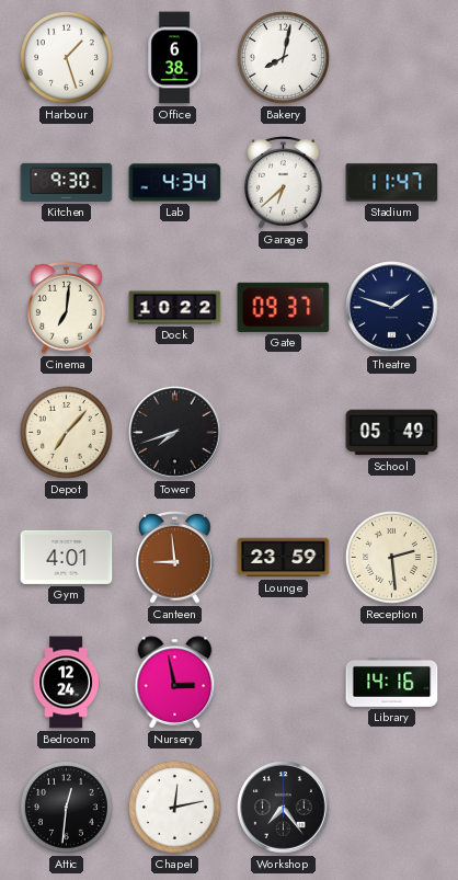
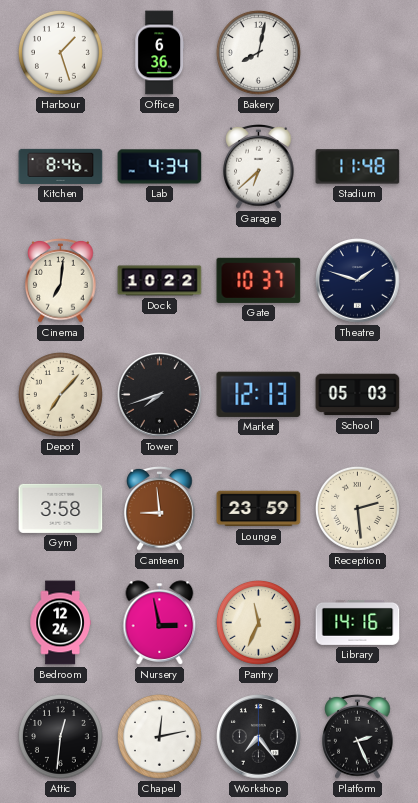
Office: 6:38 -> 6:36 (159, 53)
Kitchen: 9:30 -> 8:46 (61, 166)
Stadium: 11:47 -> 11:48 (358, 167)
Gate: 09:37 -> 10:37 (259, 280)
Market: none -> 12:13 (259, 394)
School: 05:49 -> 05:03 (358, 395)
Gym: 4:01 -> 3:58 (61, 508)
Pantry: none -> 11:34 (258, 622)
Platform: none -> 2:26 (358, 737)
